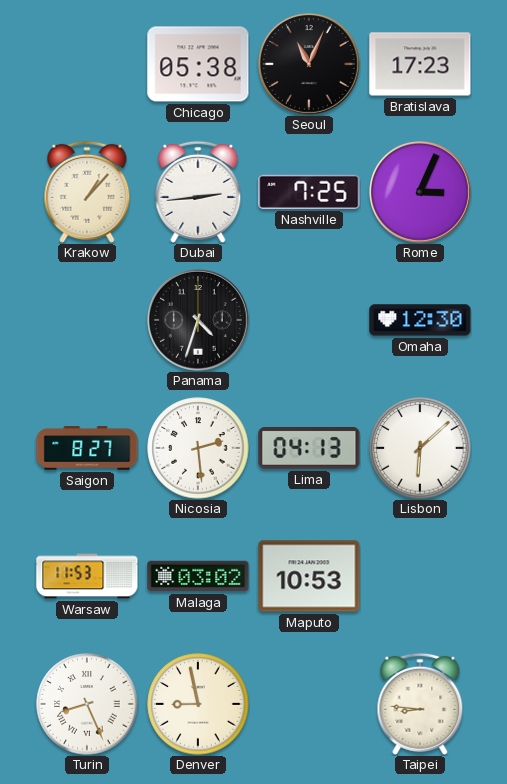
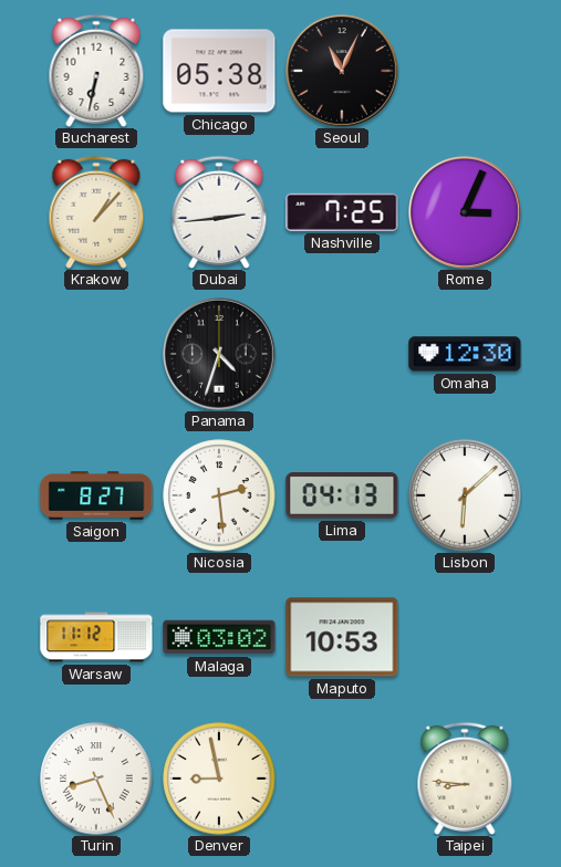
Bucharest: none -> 6:32 (96, 71)
Bratislava: 17:23 -> none (420, 64)
Warsaw: 11:53 -> 11:12 (96, 637)
